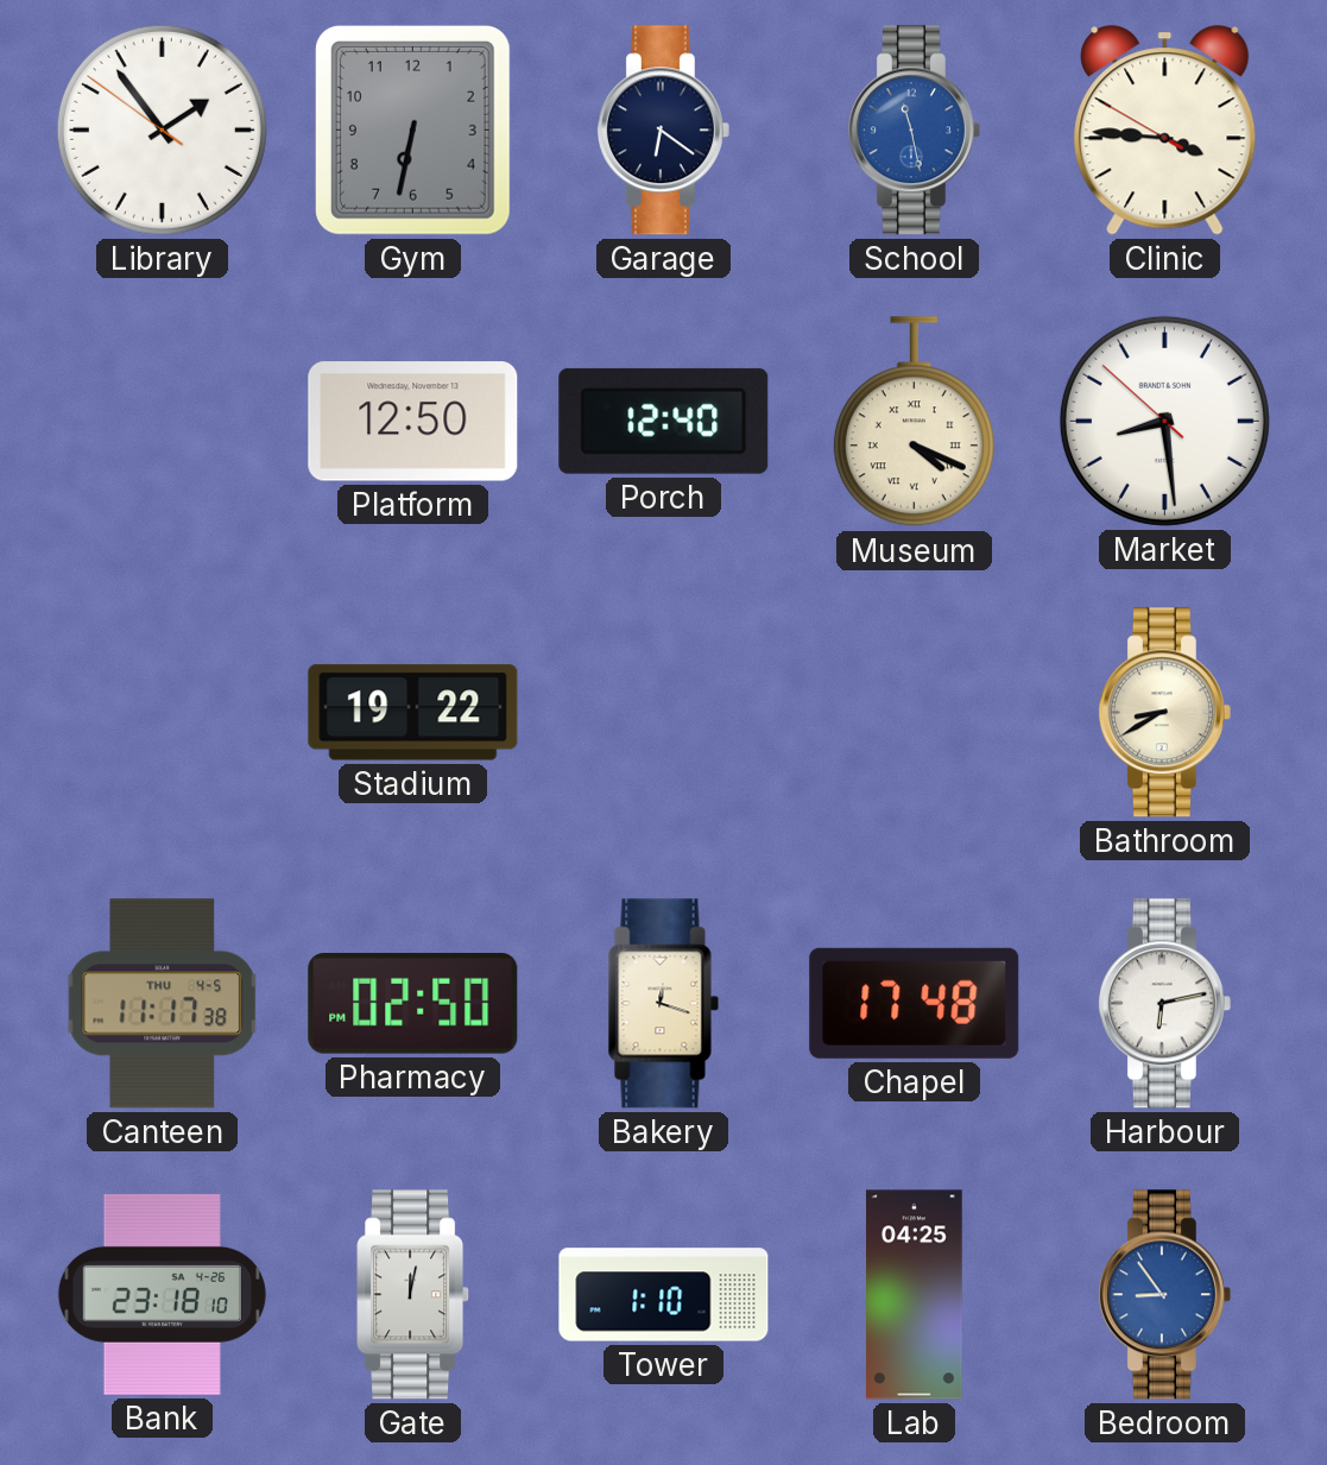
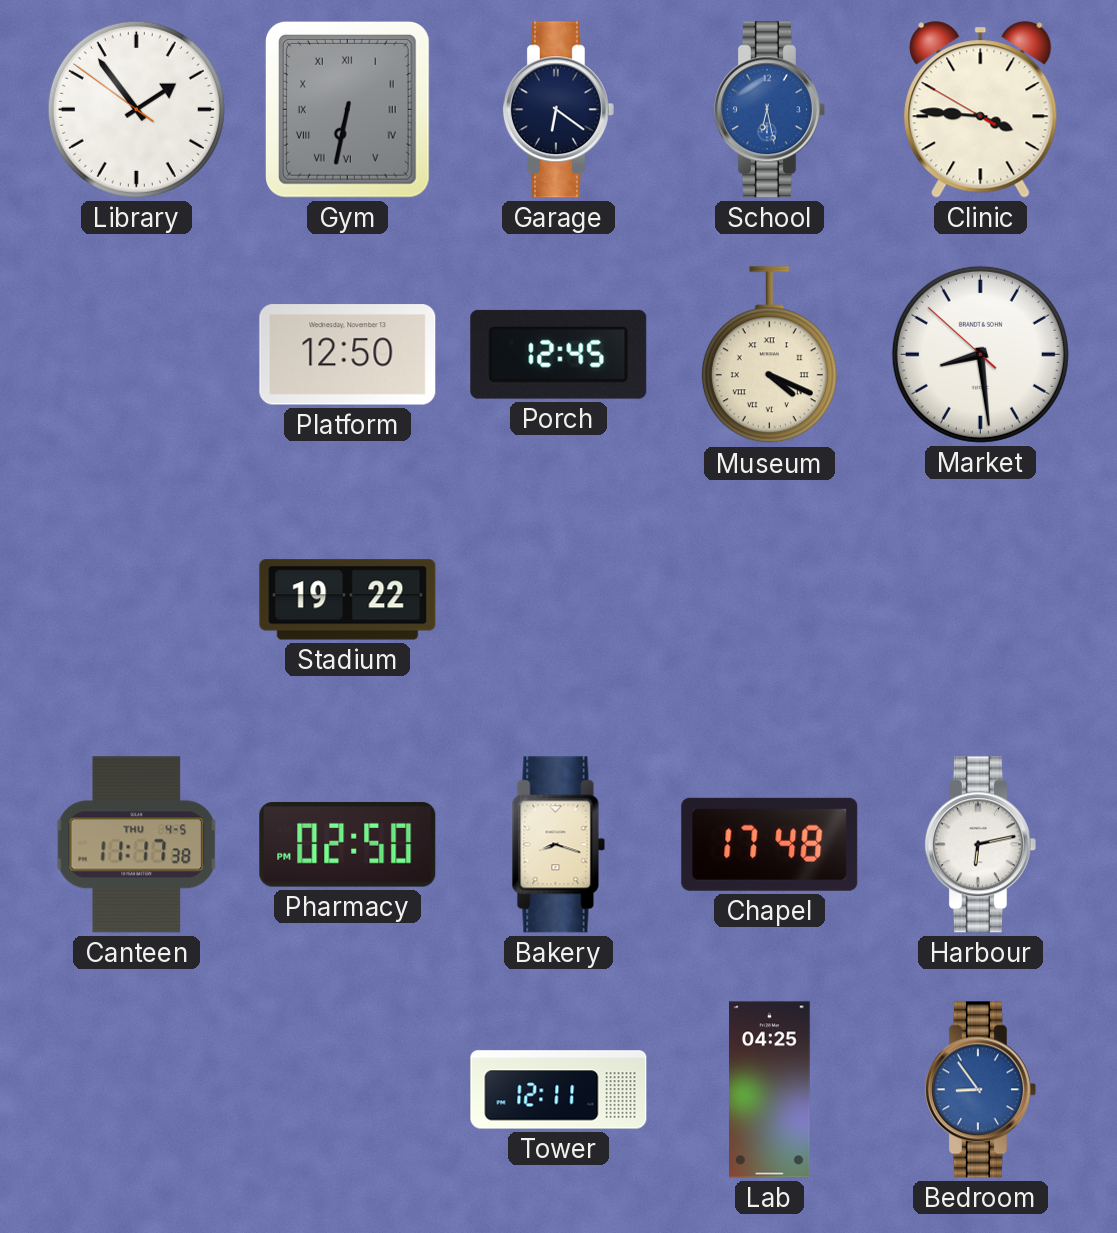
Gym numerals: Arabic -> Roman (347, 109)
School: 11:28 -> 6:28 (769, 110)
Porch: 12:40 -> 12:45 (559, 354)
Bathroom: 8:40 -> none (1164, 713)
Bakery: 12:18 -> 8:18 (559, 845)
Bank: 23:18 -> none (162, 1294)
Gate: 12:02 -> none (413, 1295)
Tower: 1:10 -> 12:11 (559, 1090)
